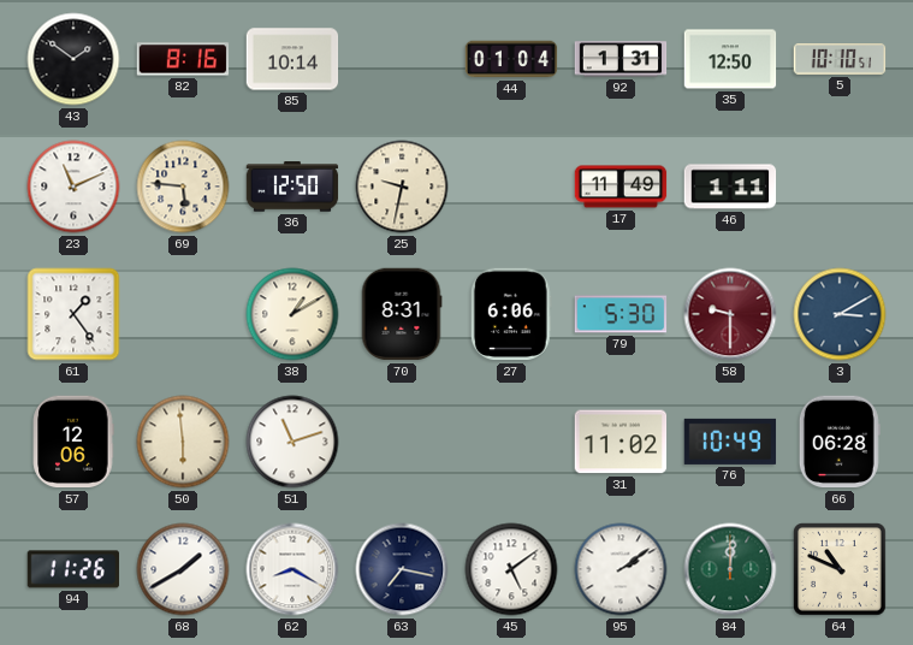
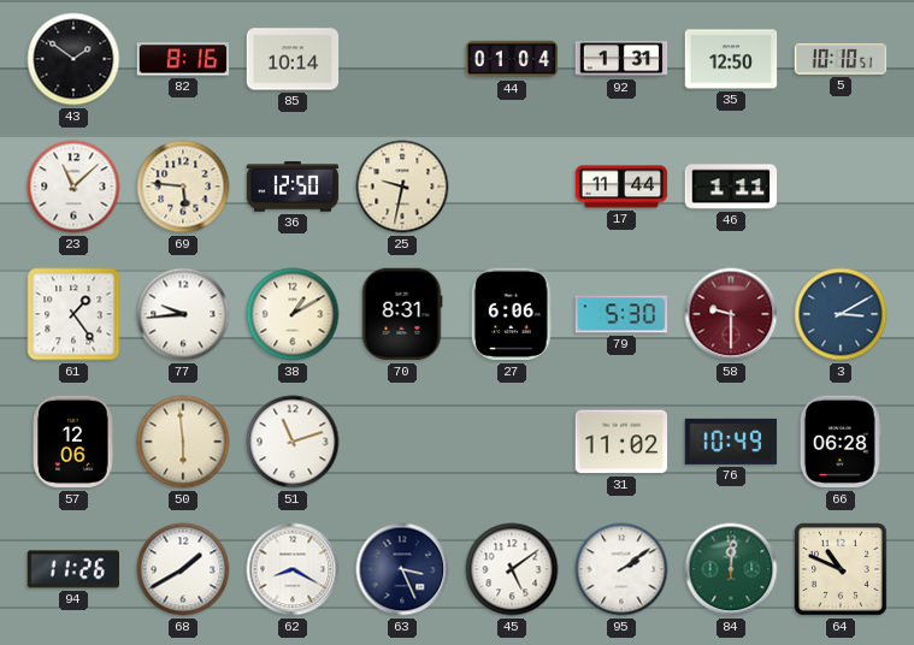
23: 11:11 -> 11:08 (73, 187)
17: 11:49 -> 11:44 (621, 187)
77: none -> 9:44 (183, 314)
63: 7:17 -> 3:26 (402, 569)
